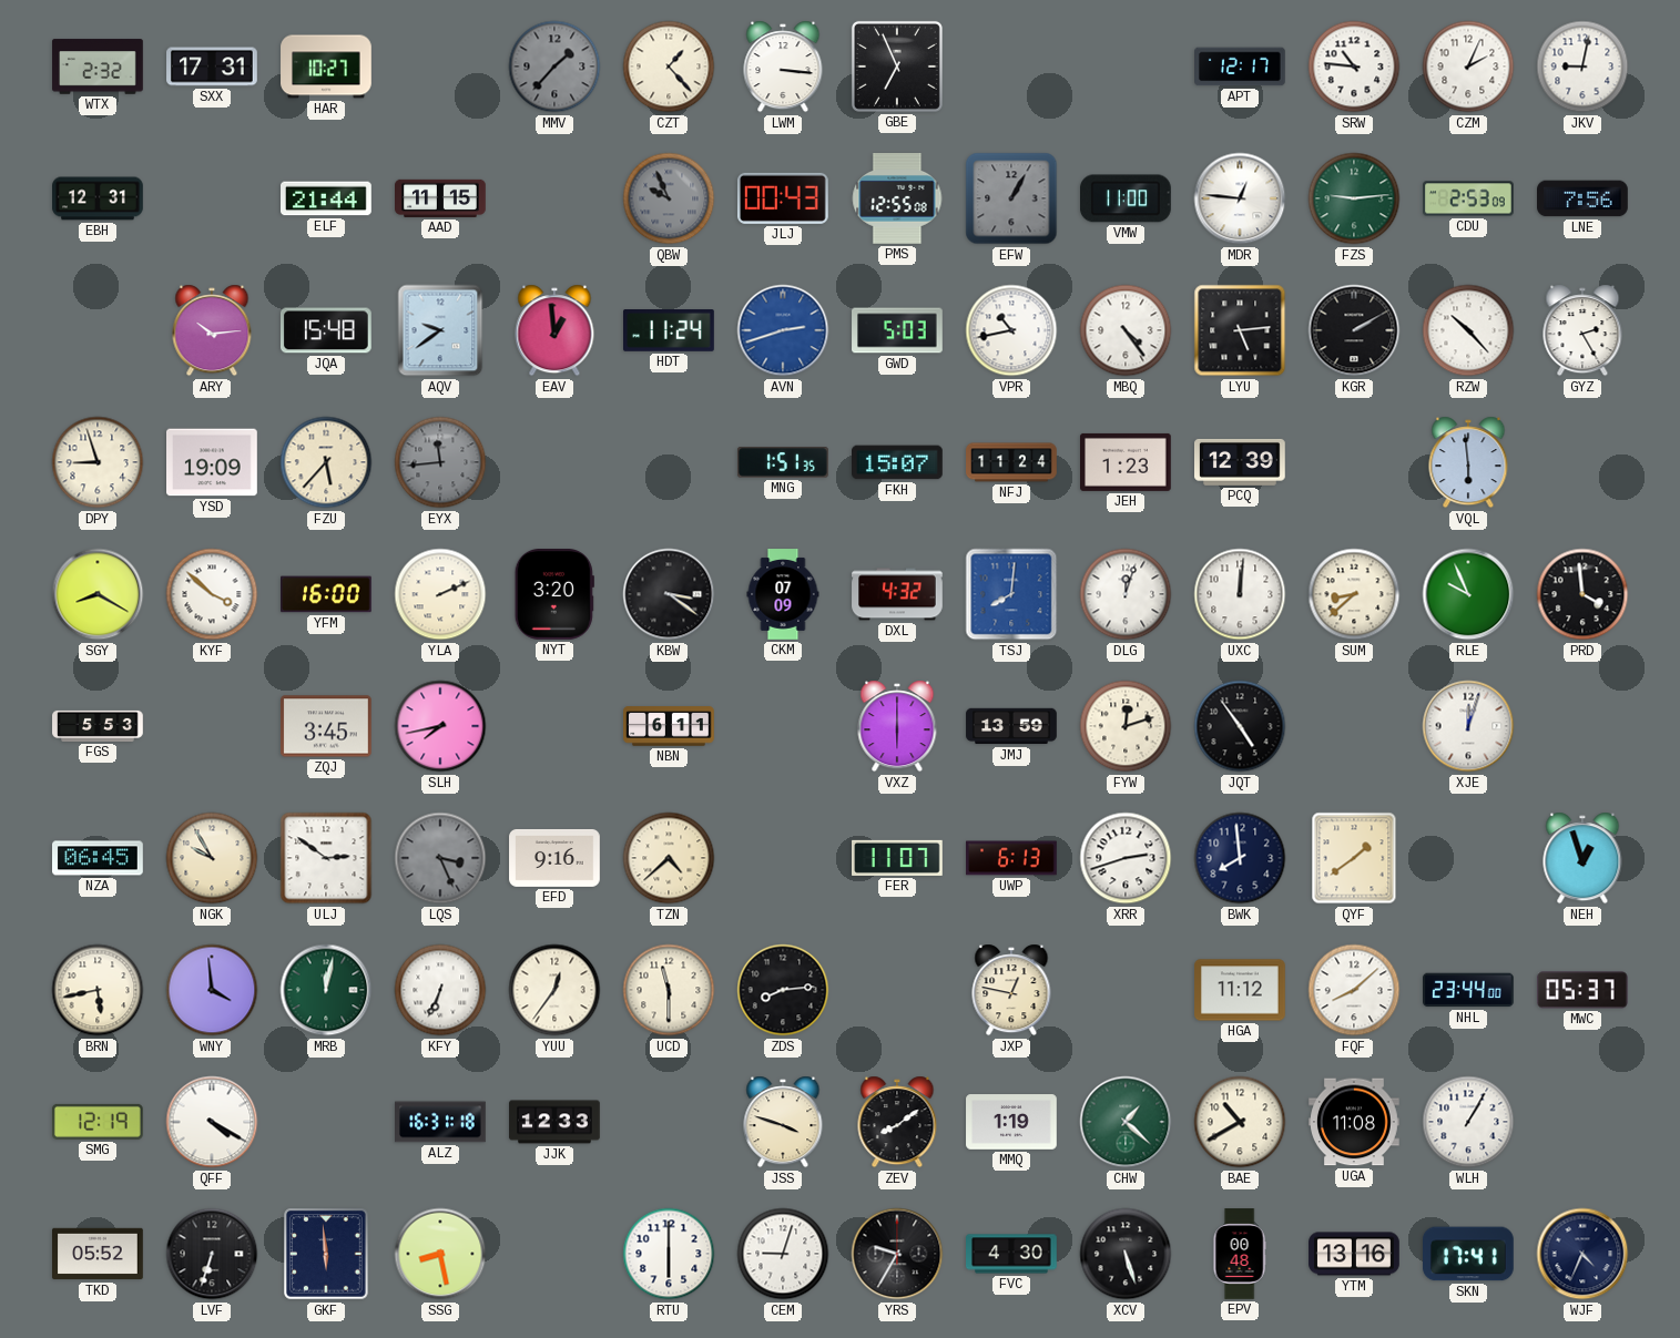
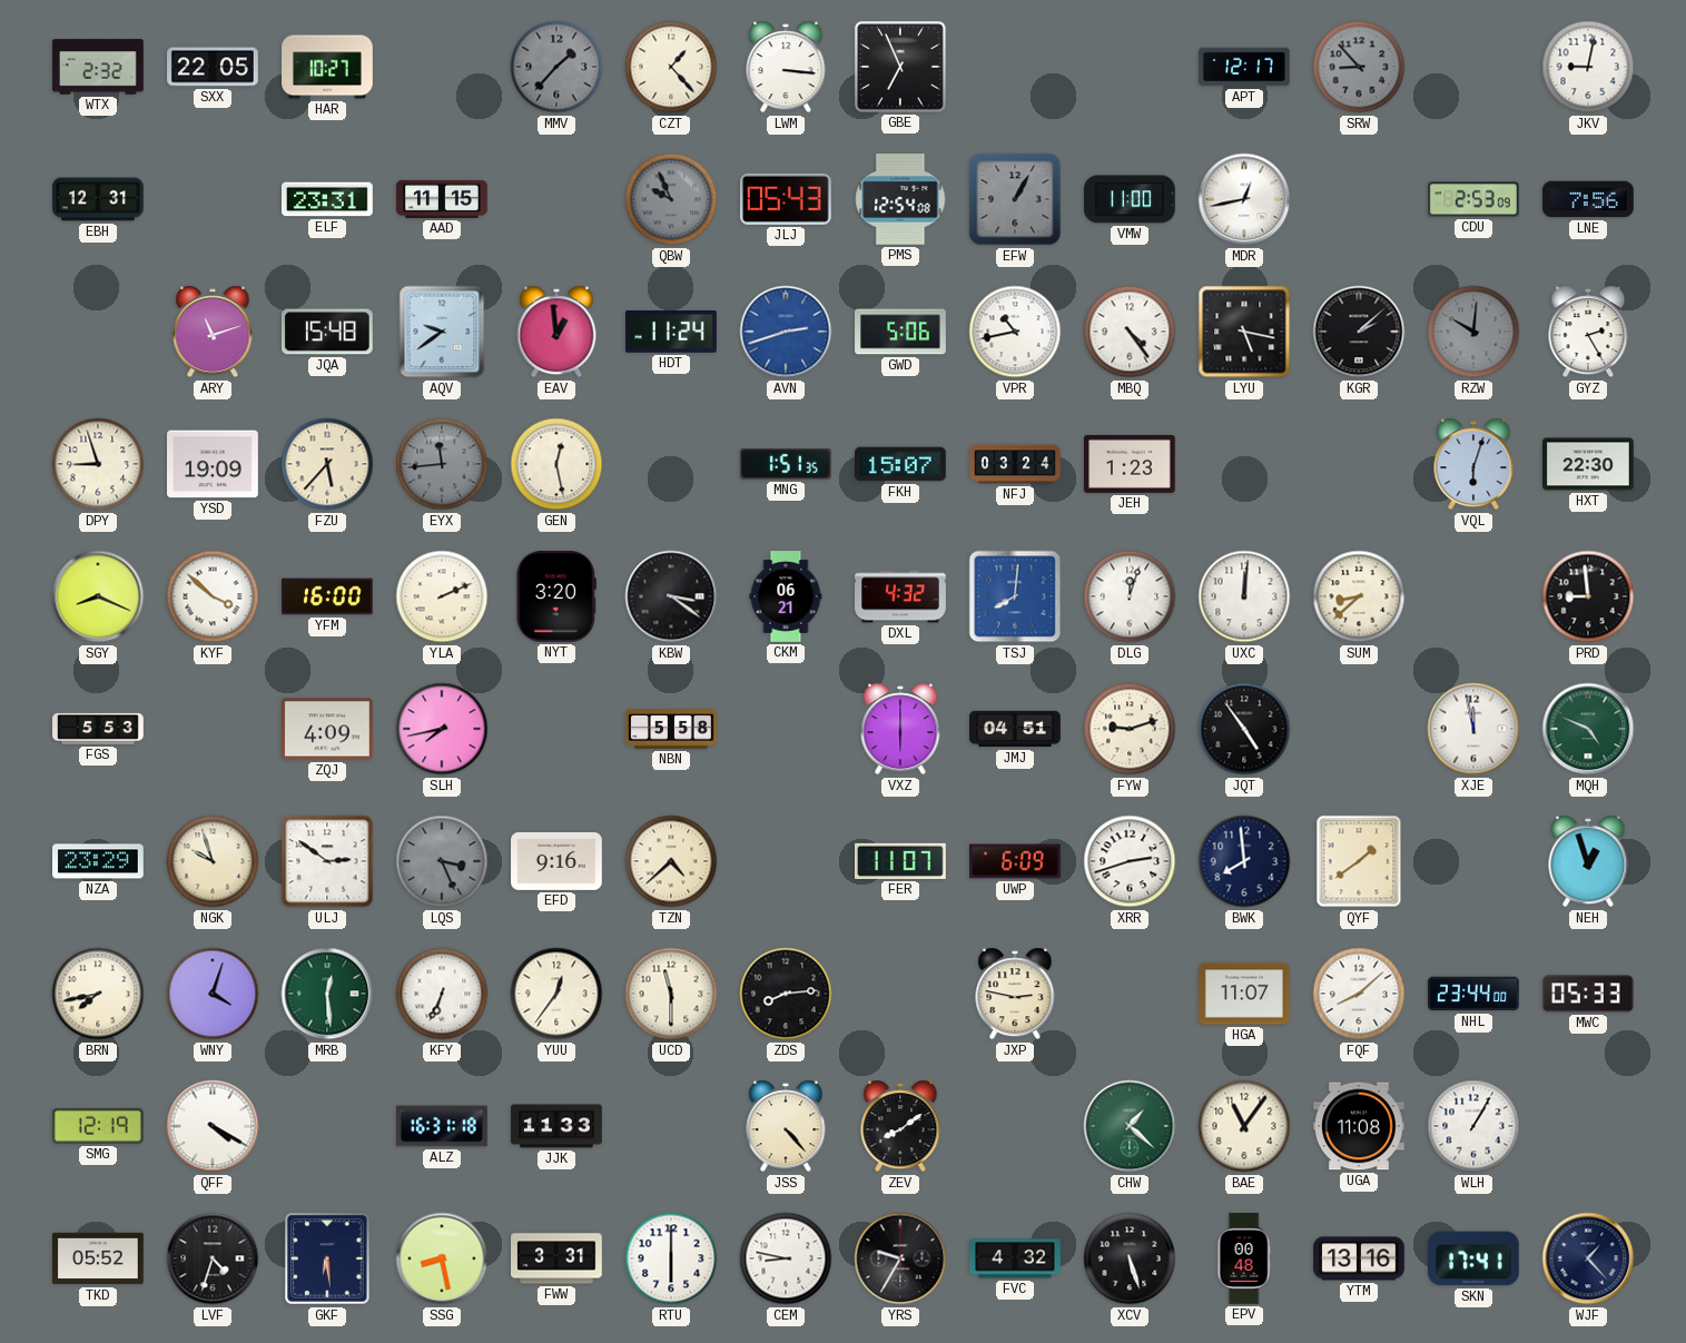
SXX: 17:31 -> 22:05 (213, 67)
SRW: 10:46 -> 8:53 (1359, 67)
SRW dial: white -> grey (1359, 67)
CZM: 2:04 -> none (1468, 67)
ELF: 21:44 -> 23:31 (328, 199)
JLJ: 00:43 -> 05:43 (786, 199)
PMS: 12:55 -> 12:54 (900, 200)
MDR: 12:46 -> 12:43 (1244, 199)
FZS: 9:14 -> none (1354, 198)
ARY: 10:14 -> 11:12 (213, 332)
GWD: 5:03 -> 5:06 (900, 332)
LYU: 5:14 -> 5:17 (1244, 332)
KGR: 2:10 -> 2:08 (1359, 332)
RZW: 10:23 -> 10:01 (1473, 332)
RZW dial: white -> grey (1473, 332)
GEN: none -> 12:28 (556, 464)
NFJ: 11:24 -> 03:24 (1015, 464)
PCQ: 12:39 -> none (1241, 462)
VQL: 5:59 -> 6:03 (1473, 464)
HXT: none -> 22:30 (1588, 464)
SGY: 8:20 -> 8:19 (98, 596)
CKM: 07:09 -> 06:21 (786, 596)
RLE: 9:56 -> none (1468, 594)
PRD: 3:59 -> 8:59 (1588, 596)
ZQJ: 3:45 -> 4:09 (328, 729)
NBN: 6:11 -> 5:58 (671, 729)
JMJ: 13:59 -> 04:51 (1015, 729)
FYW: 12:12 -> 9:12 (1130, 729)
XJE: 12:03 -> 11:58 (1473, 729)
MQH: none -> 4:49 (1588, 729)
NZA: 06:45 -> 23:29 (99, 861)
NGK: 9:55 -> 9:57 (213, 861)
UWP: 6:13 -> 6:09 (1015, 861)
BRN: 5:43 -> 7:43 (98, 994)
WNY: 3:59 -> 4:03 (213, 994)
MRB: 12:02 -> 12:29 (327, 994)
JXP: 12:47 -> 2:47 (1015, 994)
HGA: 11:12 -> 11:07 (1244, 994)
MWC: 05:37 -> 05:33 (1588, 994)
JJK: 12:33 -> 11:33 (556, 1126)
JSS: 3:48 -> 4:23 (786, 1126)
MMQ: 1:19 -> none (1011, 1122)
BAE: 10:40 -> 11:06 (1244, 1126)
LVF: 6:33 -> 4:33 (213, 1258)
GKF: 5:59 -> 6:29 (327, 1258)
FWW: none -> 3:31 (558, 1258)
CEM: 9:03 -> 8:47 (786, 1258)
FVC: 4:30 -> 4:32 (1016, 1258)
WJF: 4:34 -> 1:23 (1588, 1258)
